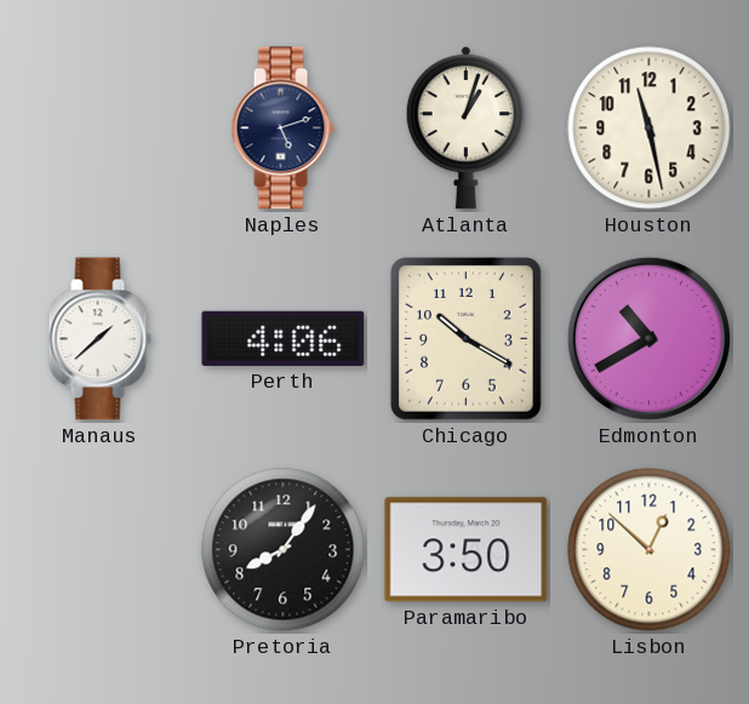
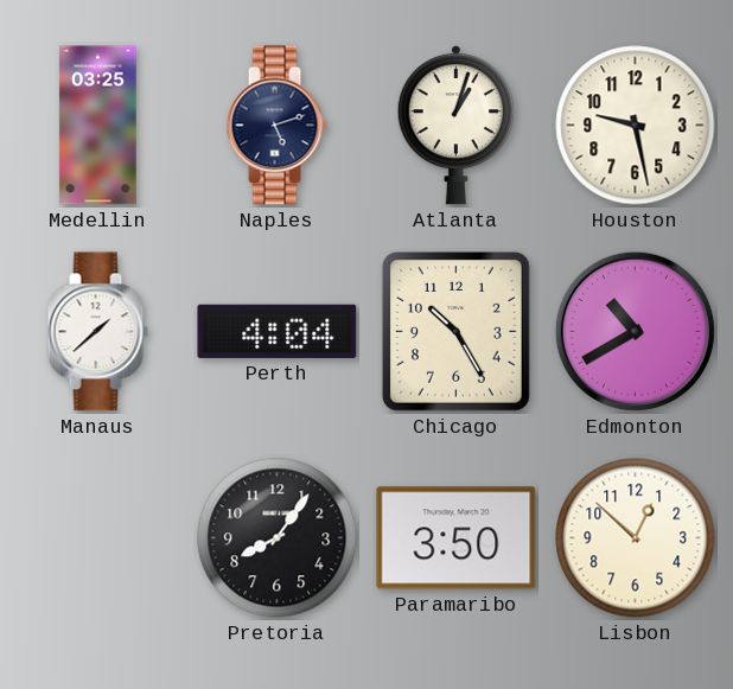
Medellin: none -> 03:25 (98, 126)
Houston: 11:28 -> 9:28 (636, 126)
Perth: 4:06 -> 4:04 (278, 331)
Chicago: 10:20 -> 10:25 (455, 332)
